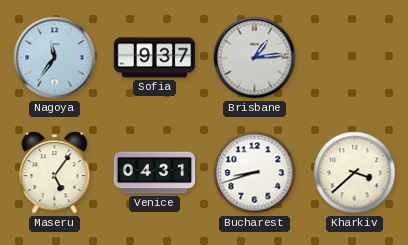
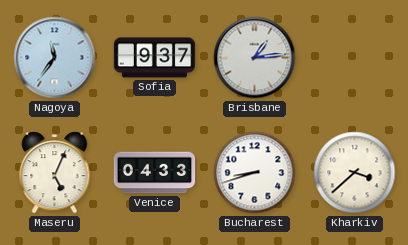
Maseru: 5:06 -> 5:04 (55, 173)
Venice: 04:31 -> 04:33 (155, 173)
